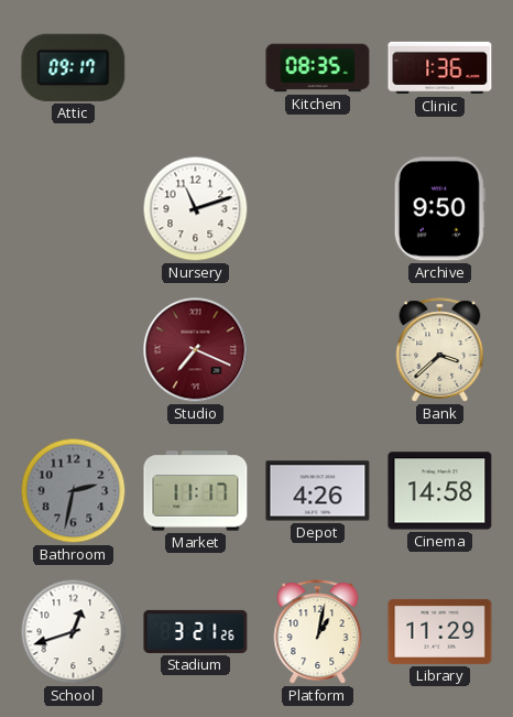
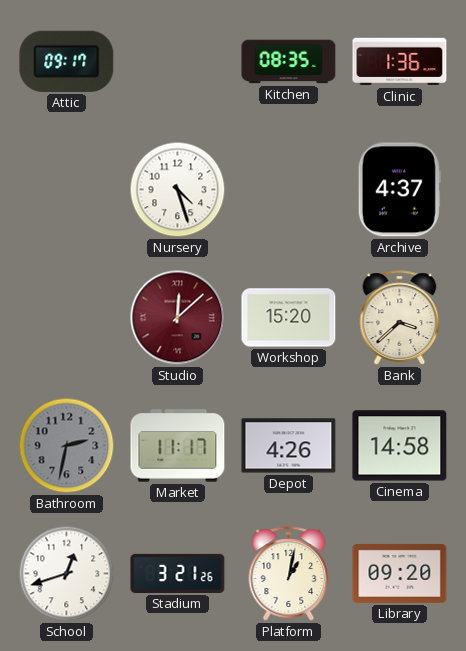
Nursery: 11:12 -> 4:27 (178, 190)
Archive: 9:50 -> 4:37 (399, 190)
Studio: 7:19 -> 12:08 (178, 318)
Workshop: none -> 15:20 (289, 318)
Library: 11:29 -> 09:20 (400, 573)
